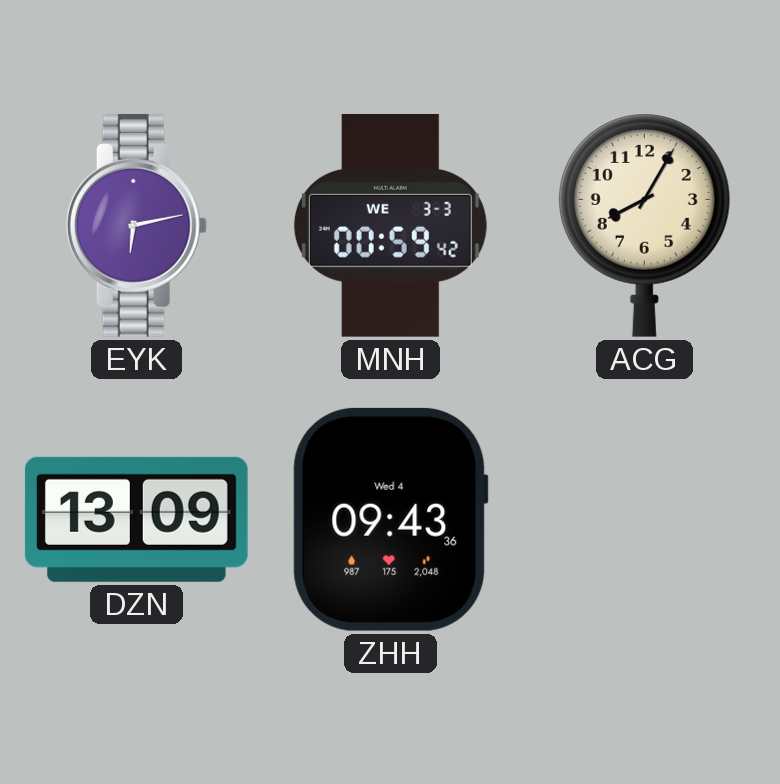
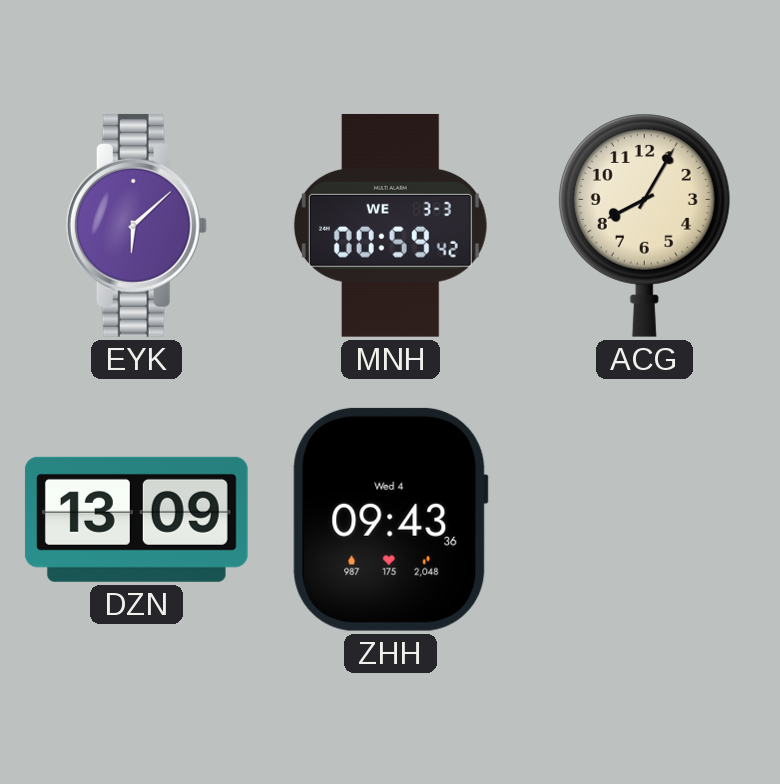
EYK: 6:13 -> 6:08 (136, 225)
